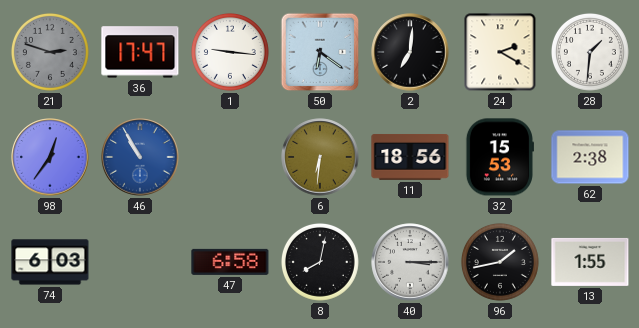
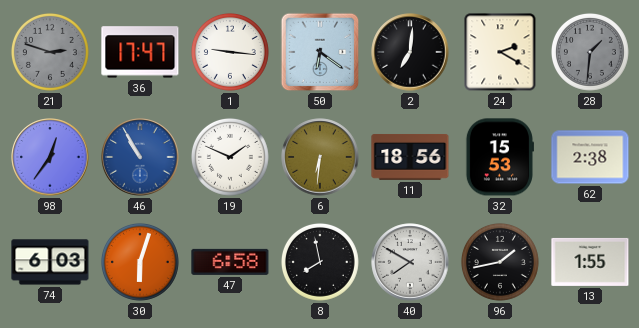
28 dial: white -> grey (590, 52)
19: none -> 1:49 (230, 157)
30: none -> 6:03 (140, 262)
8: 8:02 -> 7:58 (320, 262)
40: 3:15 -> 7:50 (410, 262)
